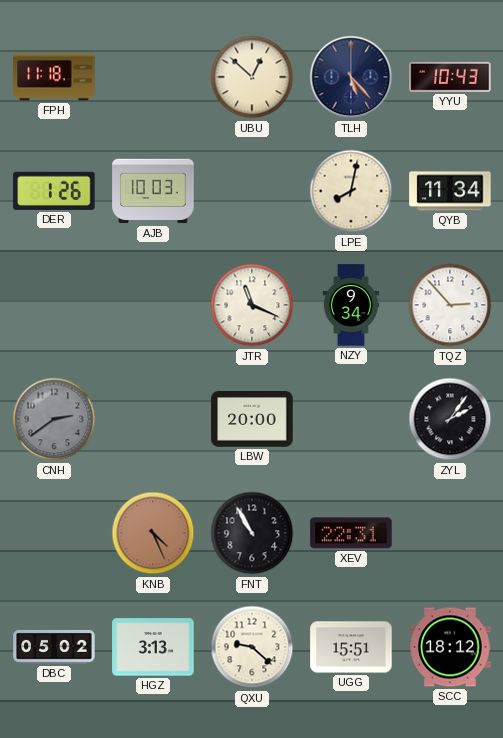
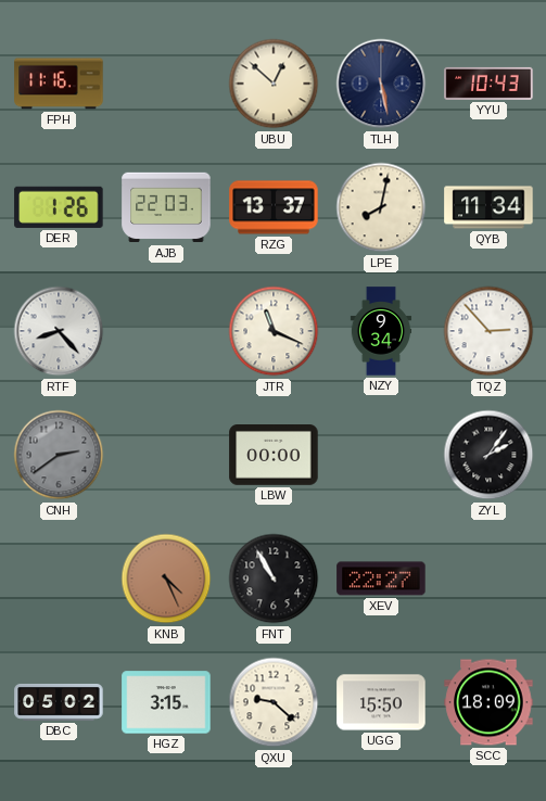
FPH: 11:18 -> 11:16 (59, 84)
TLH: 5:23 -> 5:28 (381, 84)
AJB: 10:03 -> 22:03 (166, 207)
RZG: none -> 13:37 (274, 207)
RTF: none -> 8:23 (59, 331)
LBW: 20:00 -> 00:00 (274, 456)
XEV: 22:31 -> 22:27 (381, 578)
HGZ: 3:13 -> 3:15 (166, 702)
UGG: 15:51 -> 15:50 (381, 702)
SCC: 18:12 -> 18:09 (488, 702)
